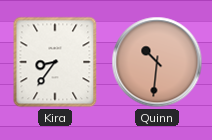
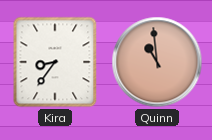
Quinn: 10:31 -> 10:59 (157, 62)
